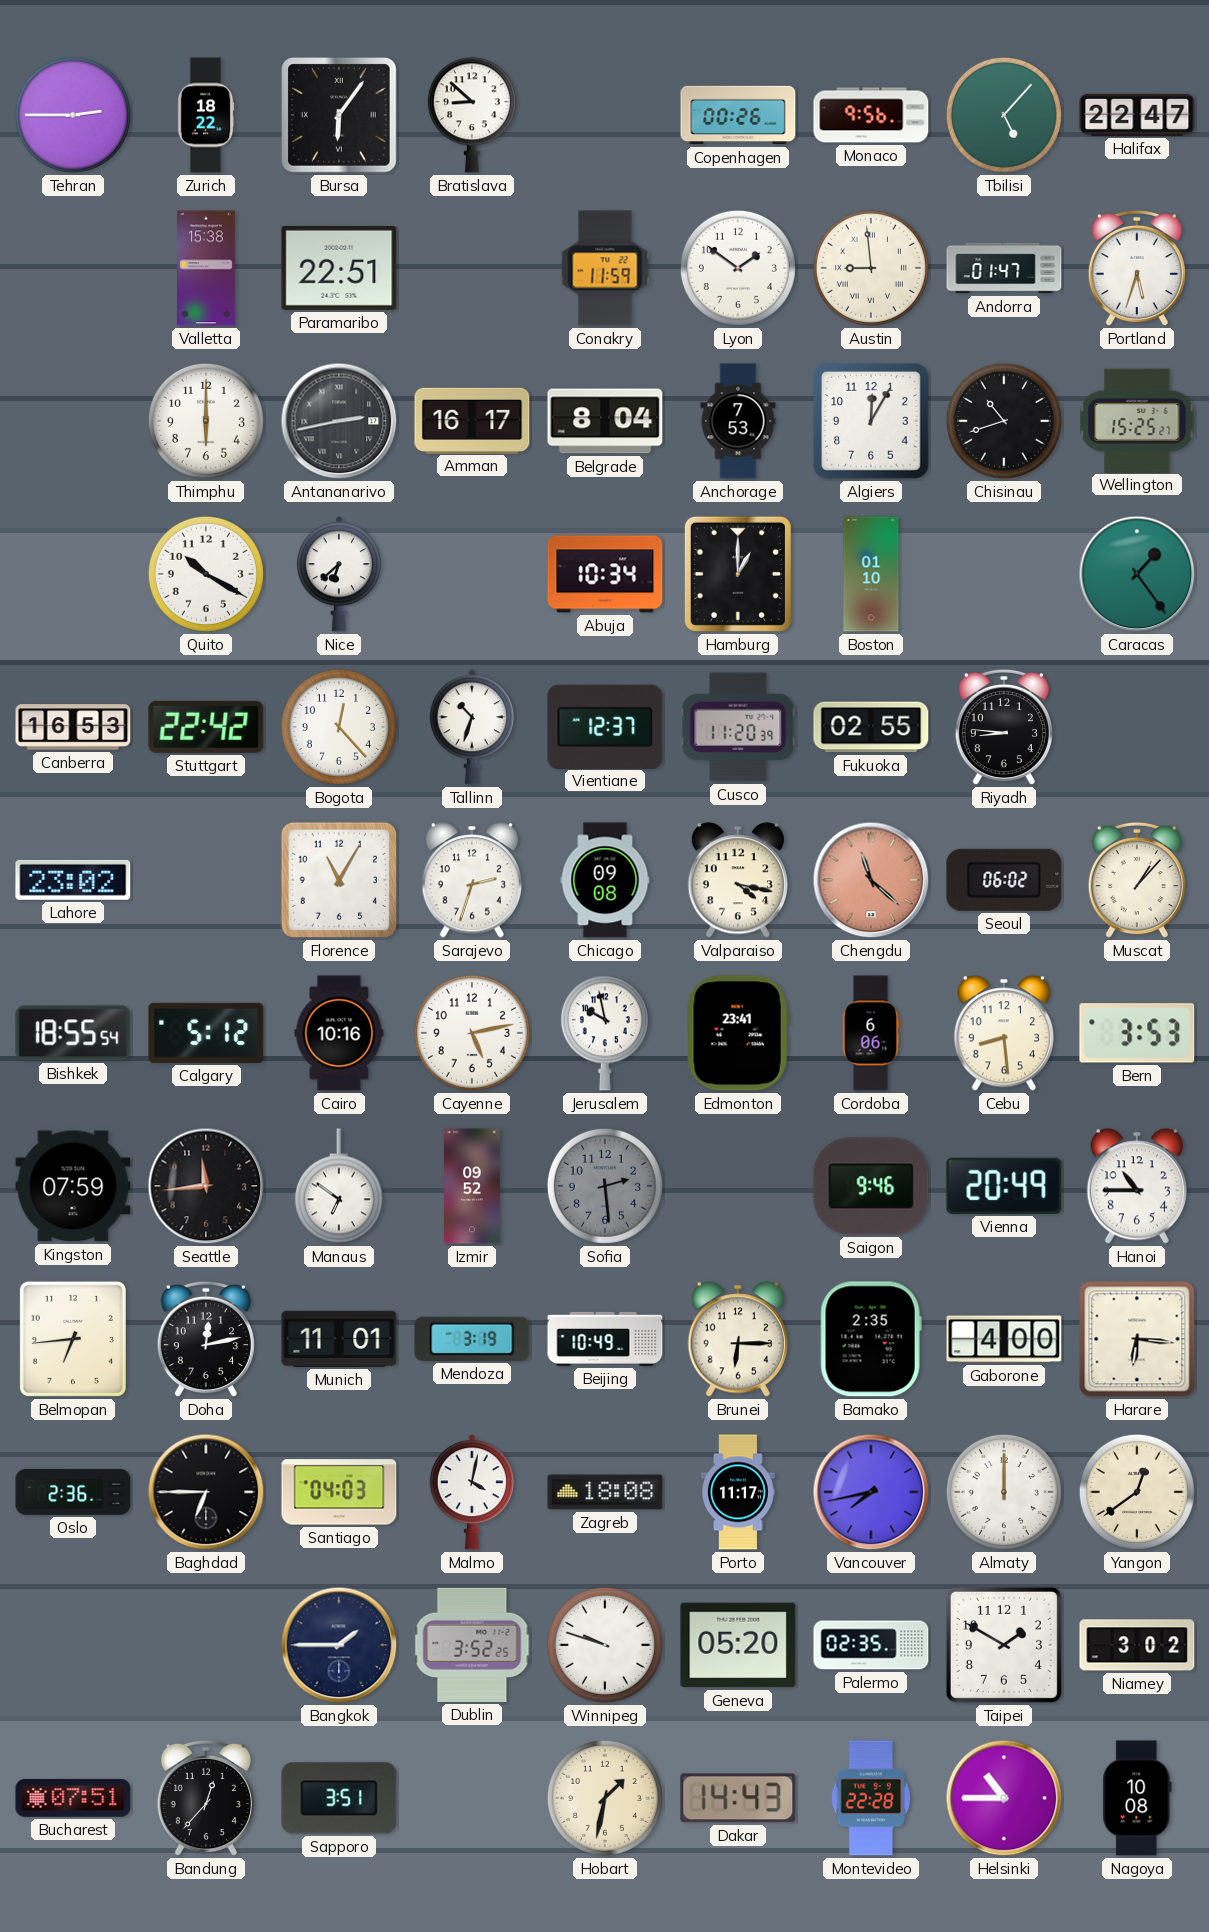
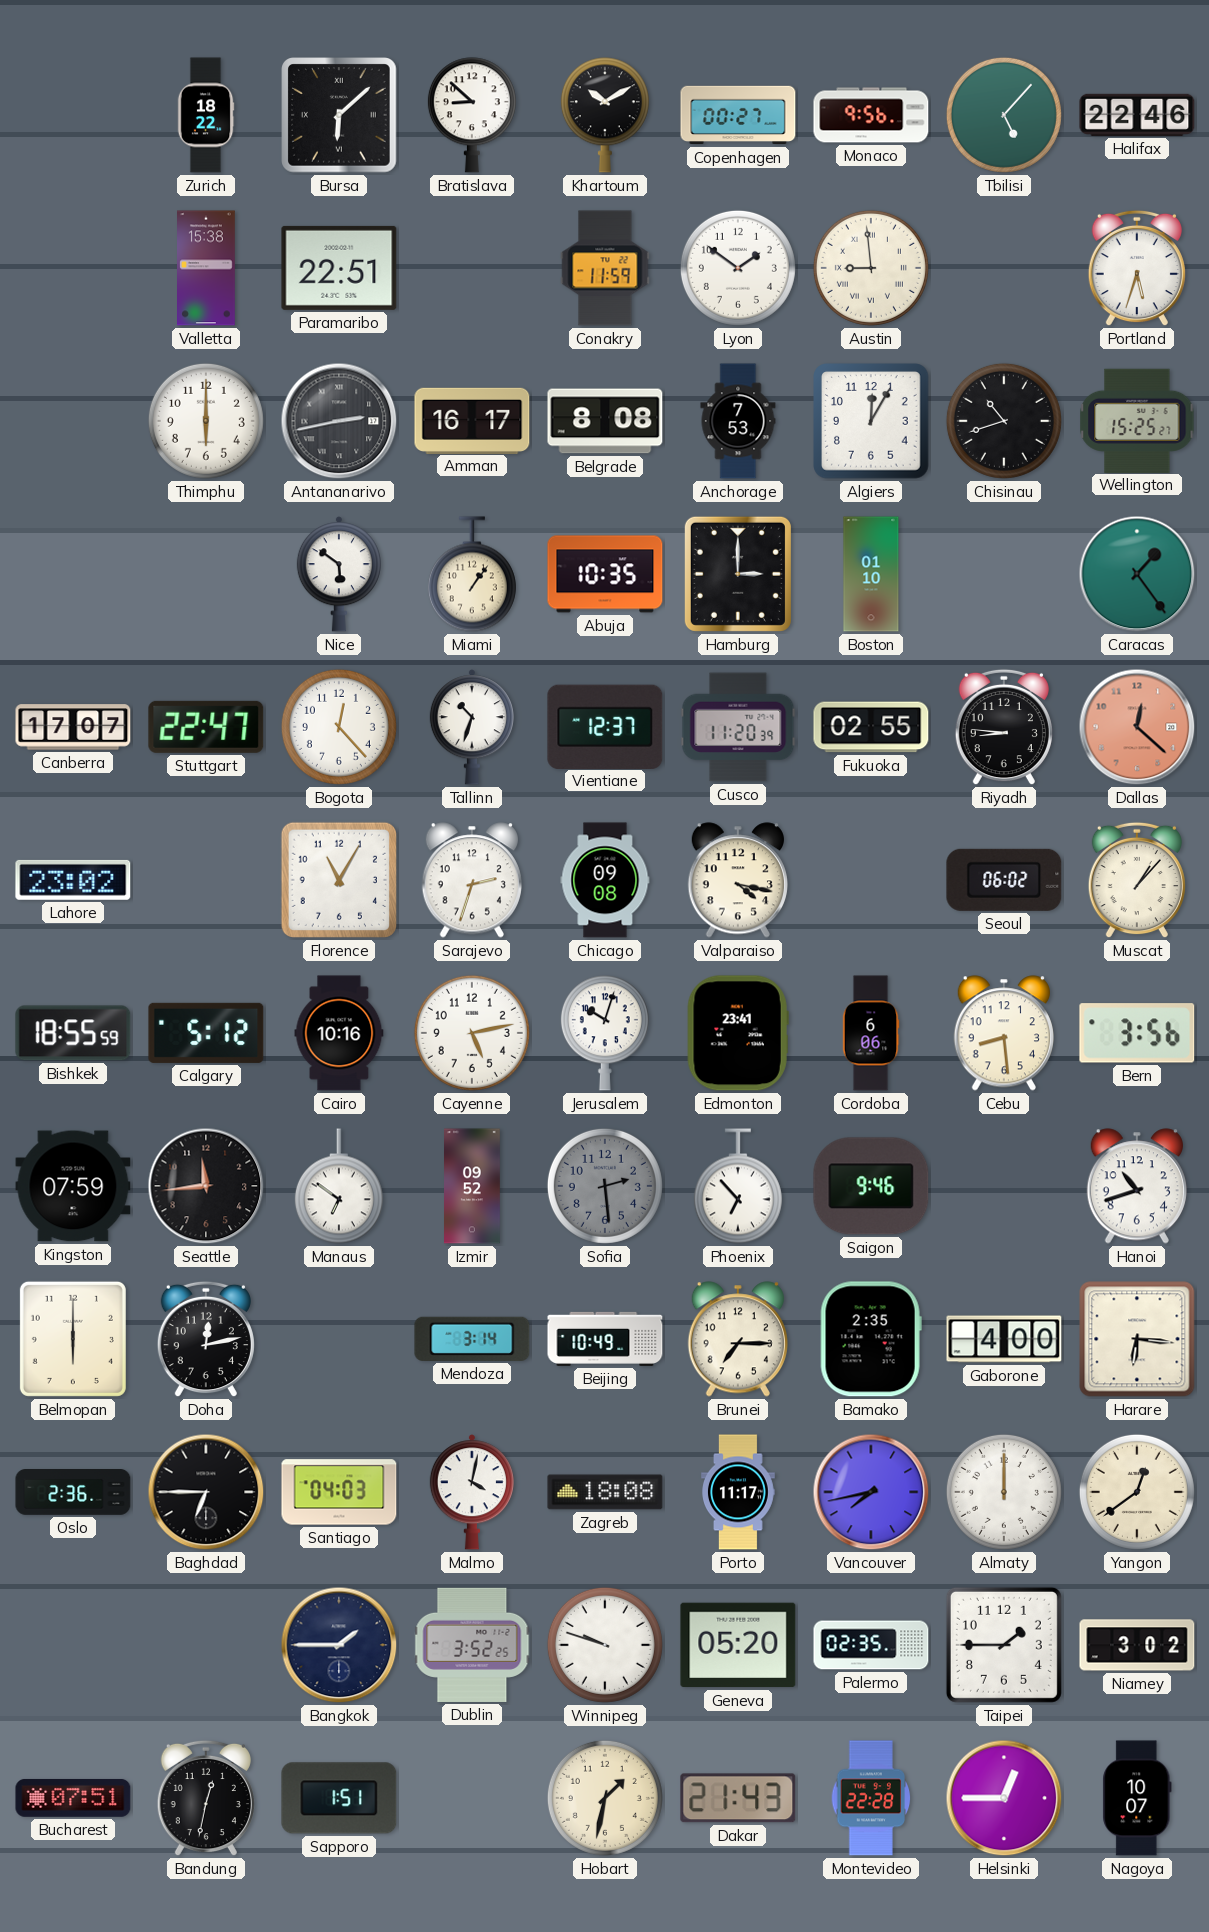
Tehran: 2:45 -> none (73, 115)
Bursa: 6:06 -> 6:08 (340, 116)
Khartoum: none -> 10:10 (605, 115)
Copenhagen: 00:26 -> 00:27 (738, 115)
Halifax: 22:47 -> 22:46 (1137, 115)
Andorra: 01:47 -> none (1004, 268)
Belgrade: 8:04 -> 8:08 (605, 421)
Quito: 10:20 -> none (206, 574)
Nice: 6:38 -> 5:51 (339, 574)
Miami: none -> 1:06 (472, 574)
Abuja: 10:34 -> 10:35 (605, 574)
Hamburg: 1:00 -> 3:00 (738, 574)
Canberra: 16:53 -> 17:07 (73, 727)
Stuttgart: 22:42 -> 22:47 (206, 727)
Dallas: none -> 12:22 (1137, 727)
Chengdu: 11:22 -> none (871, 880)
Bishkek: 18:55:54 -> 18:55:59 (73, 1033)
Jerusalem: 9:58 -> 10:03 (605, 1033)
Bern: 3:53 -> 3:56 (1137, 1033)
Phoenix: none -> 6:53 (738, 1186)
Vienna: 20:49 -> none (1004, 1186)
Hanoi: 10:45 -> 10:42 (1137, 1186)
Belmopan: 6:44 -> 6:00 (73, 1339)
Munich: 11:01 -> none (339, 1339)
Mendoza: 3:19 -> 3:14 (472, 1339)
Brunei: 6:15 -> 7:15 (738, 1339)
Taipei: 1:50 -> 1:45 (1004, 1645)
Bandung: 12:37 -> 12:32 (206, 1798)
Sapporo: 3:51 -> 1:51 (339, 1798)
Dakar: 14:43 -> 21:43 (738, 1798)
Helsinki: 10:45 -> 12:45 (1004, 1798)
Nagoya: 10:08 -> 10:07 (1137, 1798)
